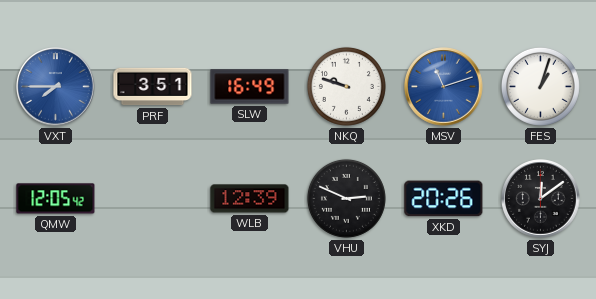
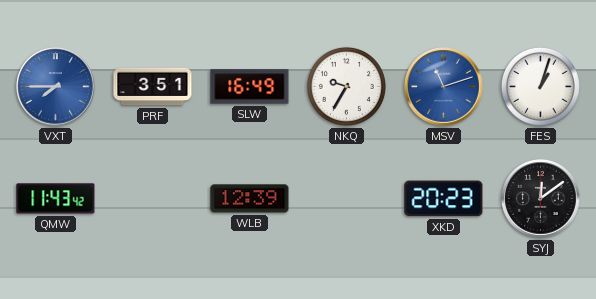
NKQ: 9:48 -> 9:35 (346, 86)
QMW: 12:05 -> 11:43 (56, 199)
VHU: 2:49 -> none (346, 198)
XKD: 20:26 -> 20:23 (444, 199)
